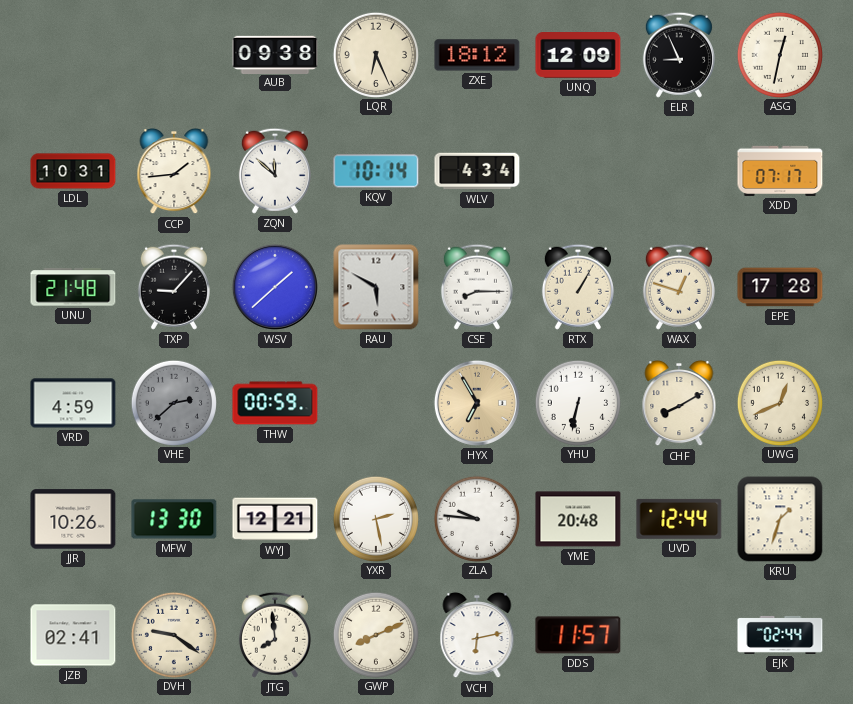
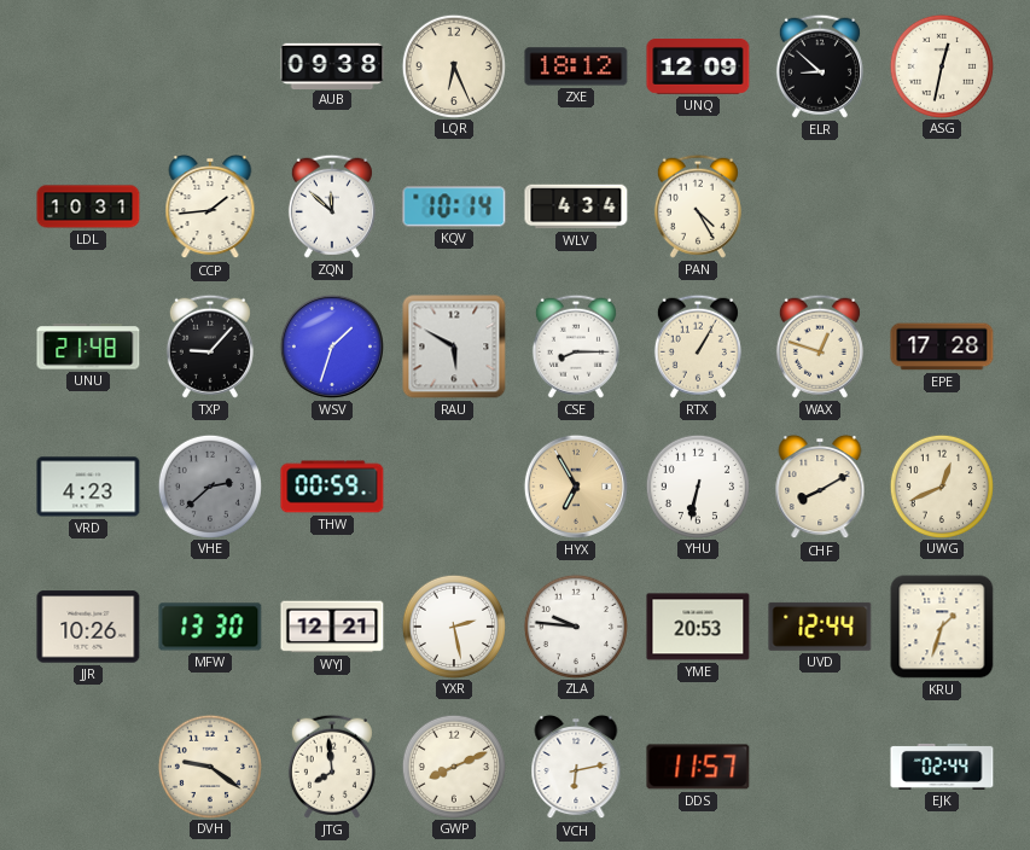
ELR: 8:56 -> 8:52 (820, 66)
PAN: none -> 4:25 (698, 206)
XDD: 07:17 -> none (780, 171)
WSV: 1:38 -> 1:33 (332, 347)
VRD: 4:59 -> 4:23 (88, 487)
YME: 20:48 -> 20:53 (698, 627)
JZB: 02:41 -> none (73, 635)
